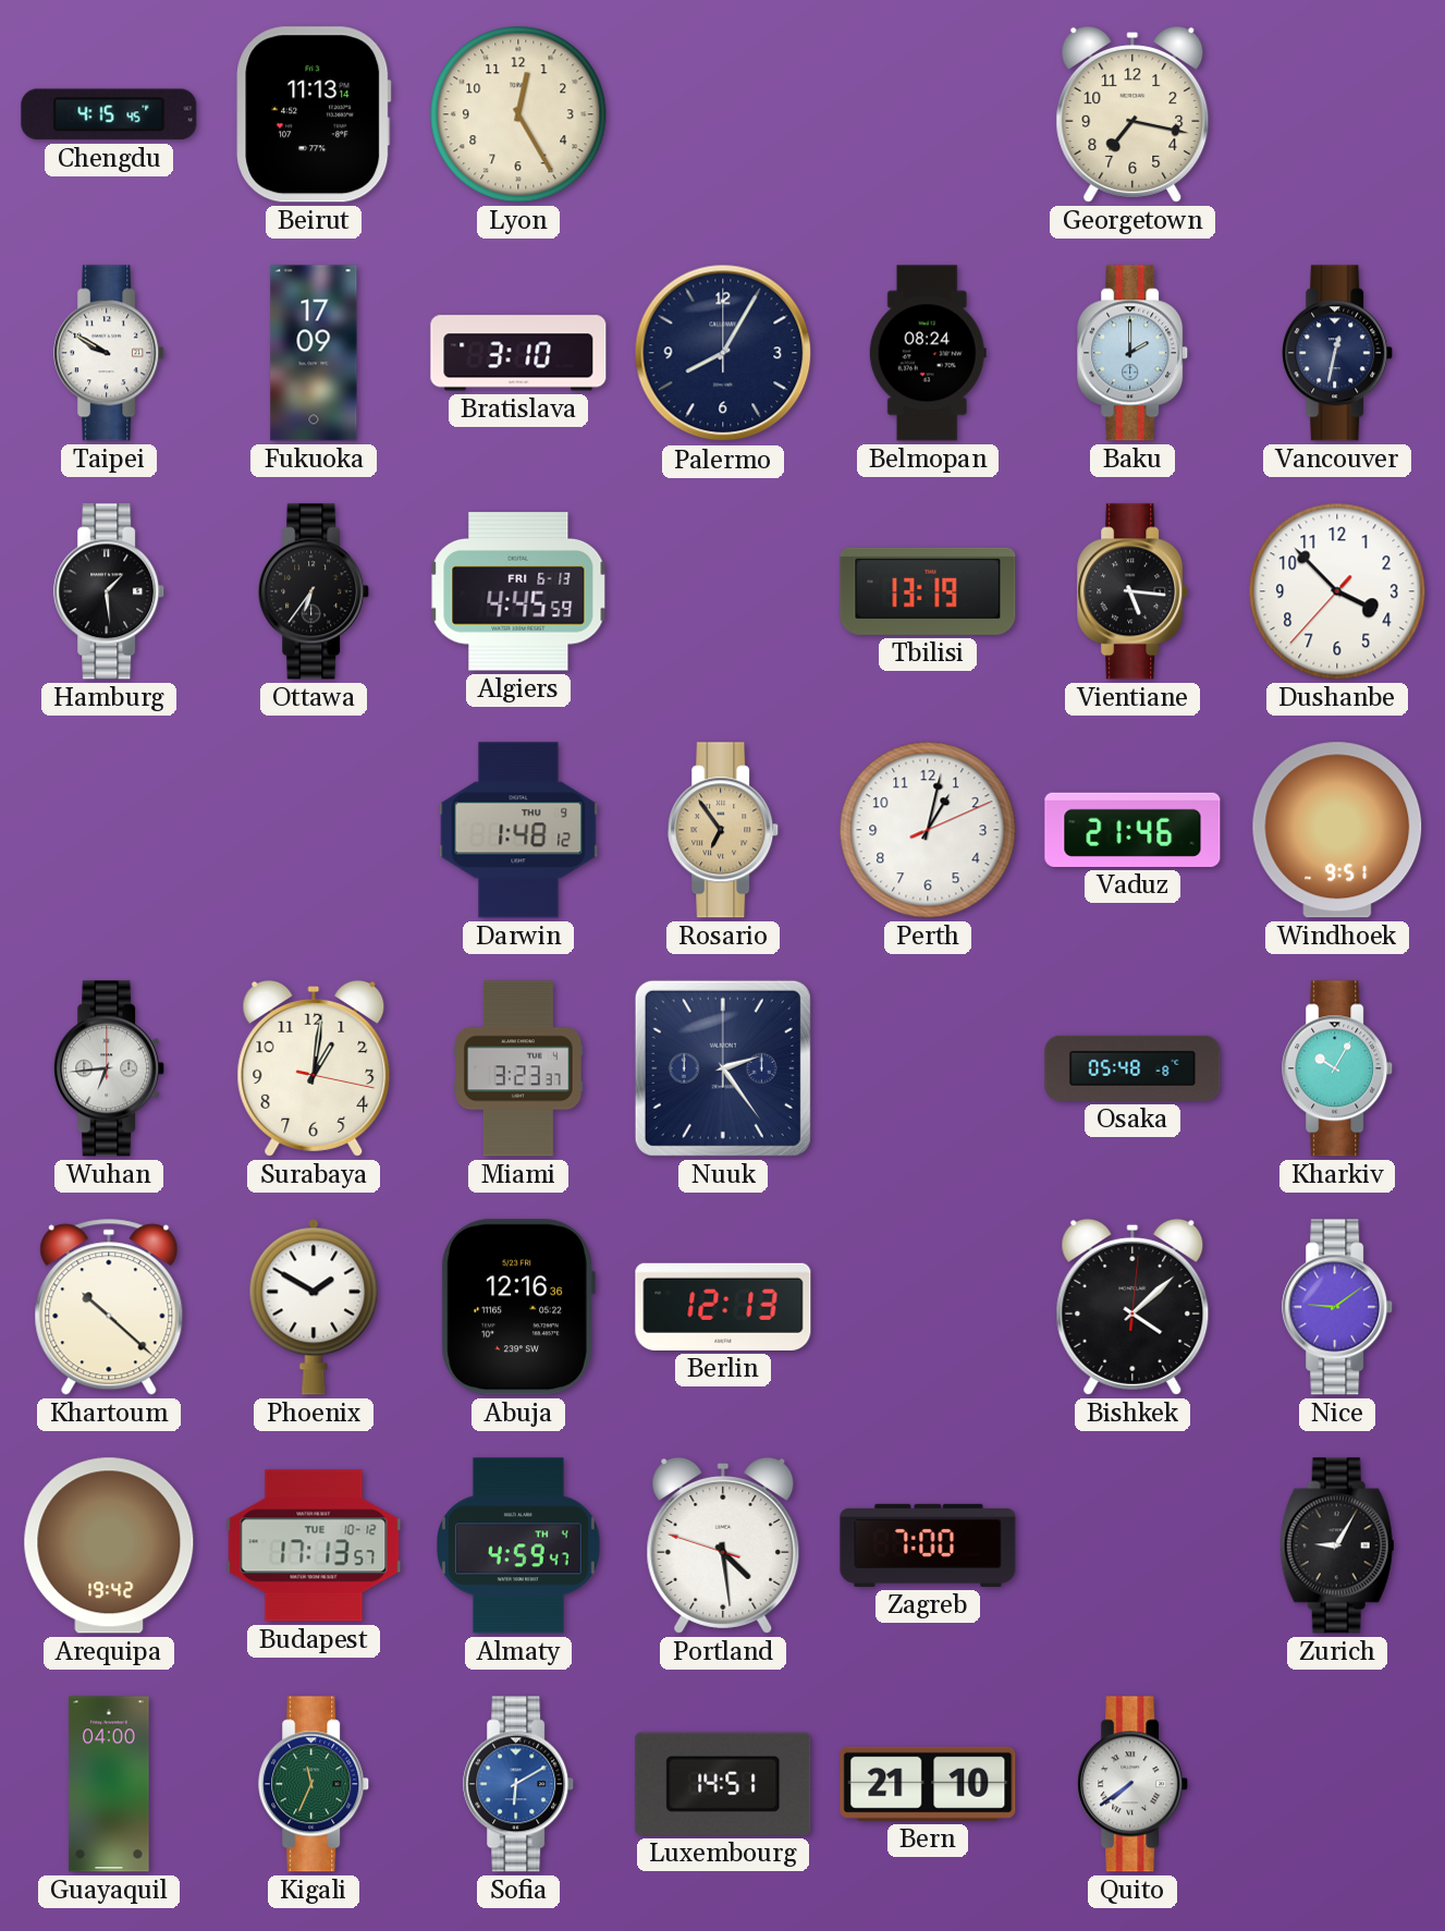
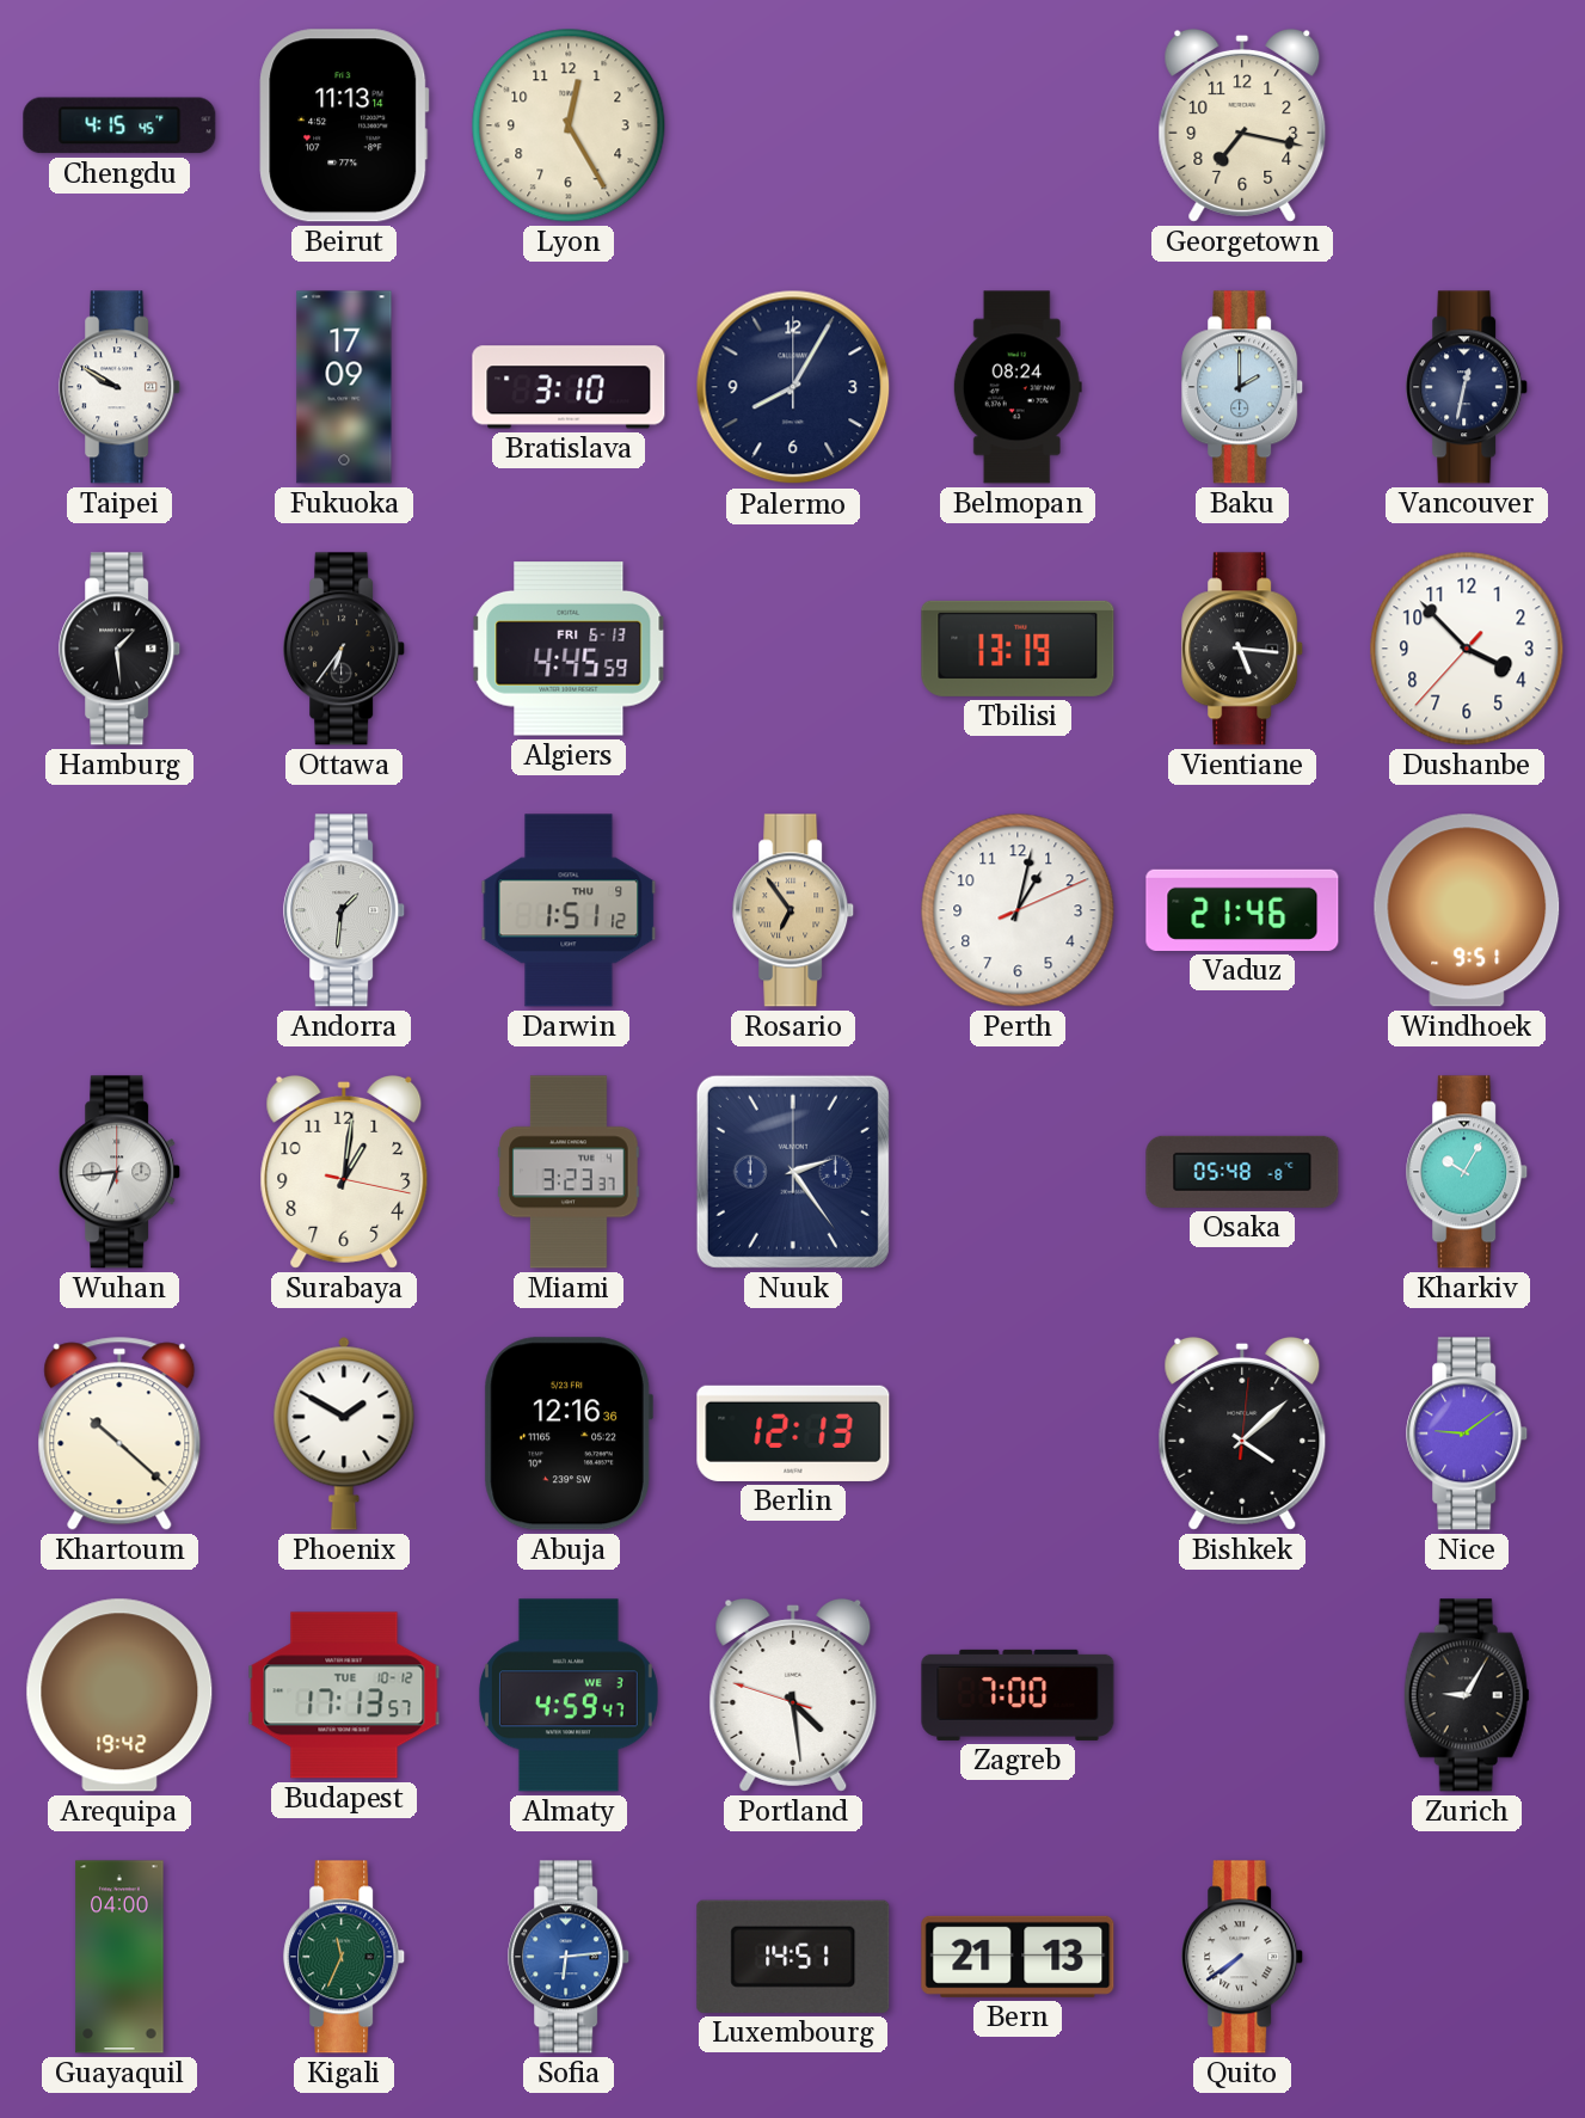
Andorra: none -> 1:31 (345, 910)
Darwin: 1:48 -> 1:51 (569, 910)
Almaty date: TH 4 -> WE 3 (569, 1695)
Sofia: 6:10 -> 6:14 (570, 1957)
Bern: 21:10 -> 21:13 (1018, 1957)
